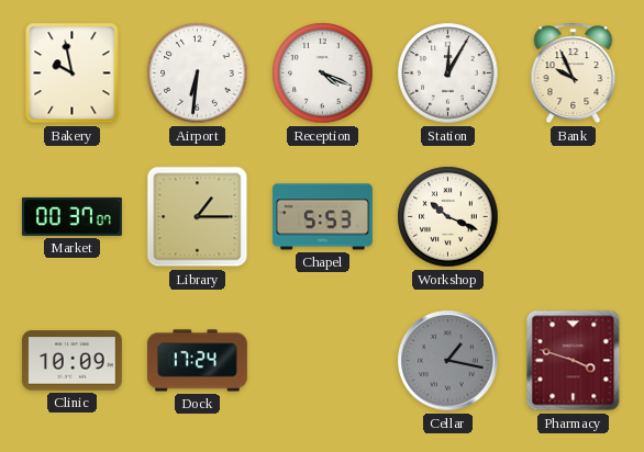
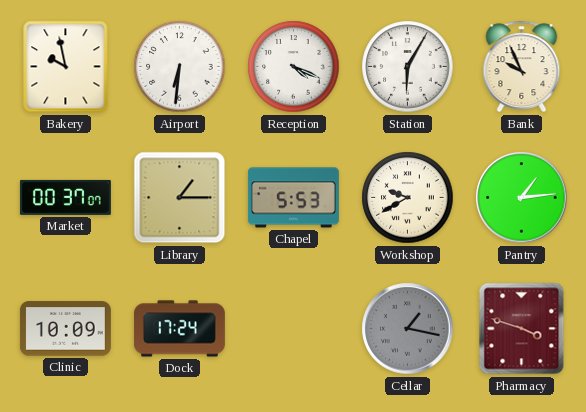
Station: 12:05 -> 6:05 (408, 67)
Workshop: 10:19 -> 9:40 (408, 198)
Pantry: none -> 1:14 (522, 198)
